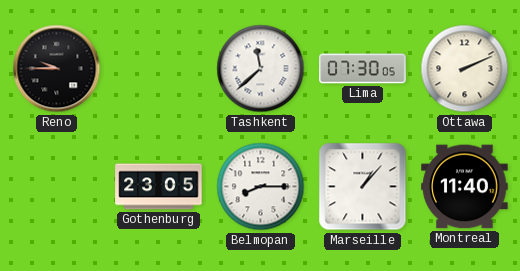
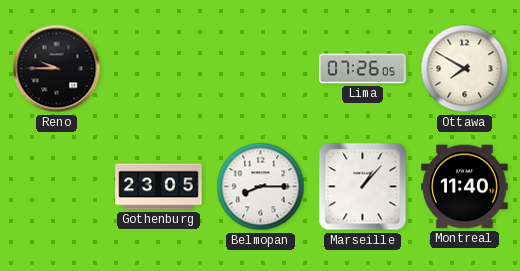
Tashkent: 11:38 -> none (261, 69)
Lima: 07:30 -> 07:26 (363, 69)
Ottawa: 2:11 -> 7:50 (465, 69)
